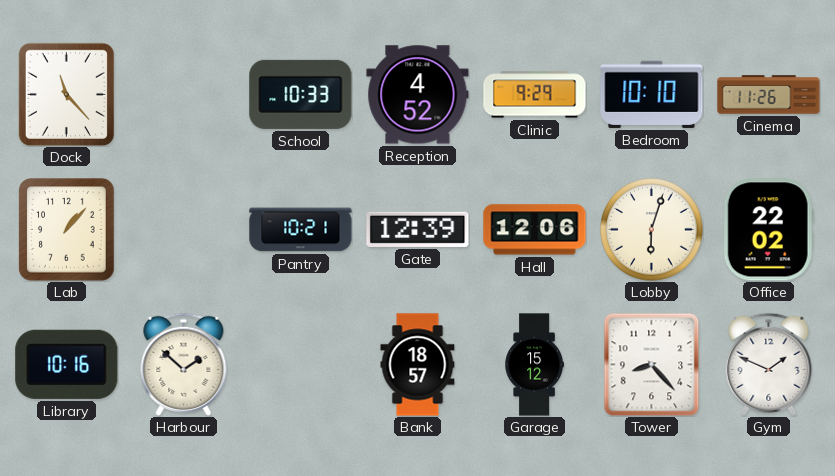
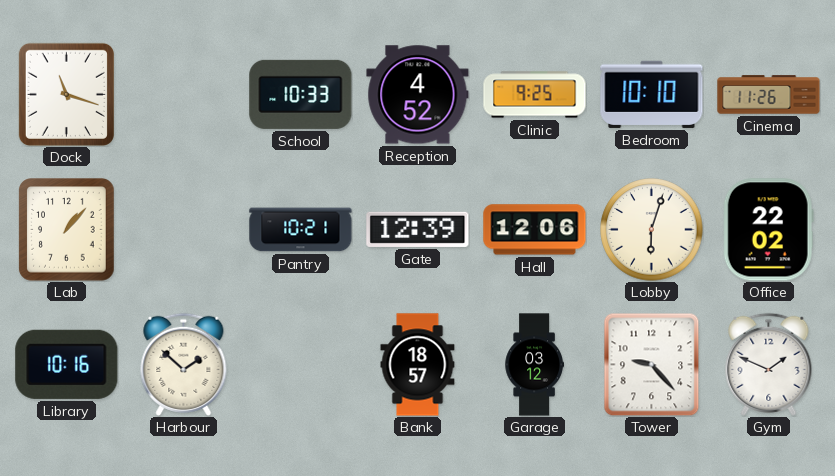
Dock: 11:23 -> 11:18 (66, 94)
Clinic: 9:29 -> 9:25 (535, 95)
Garage: 15:12 -> 03:12 (534, 365)
Tower: 8:23 -> 9:23 (652, 364)
